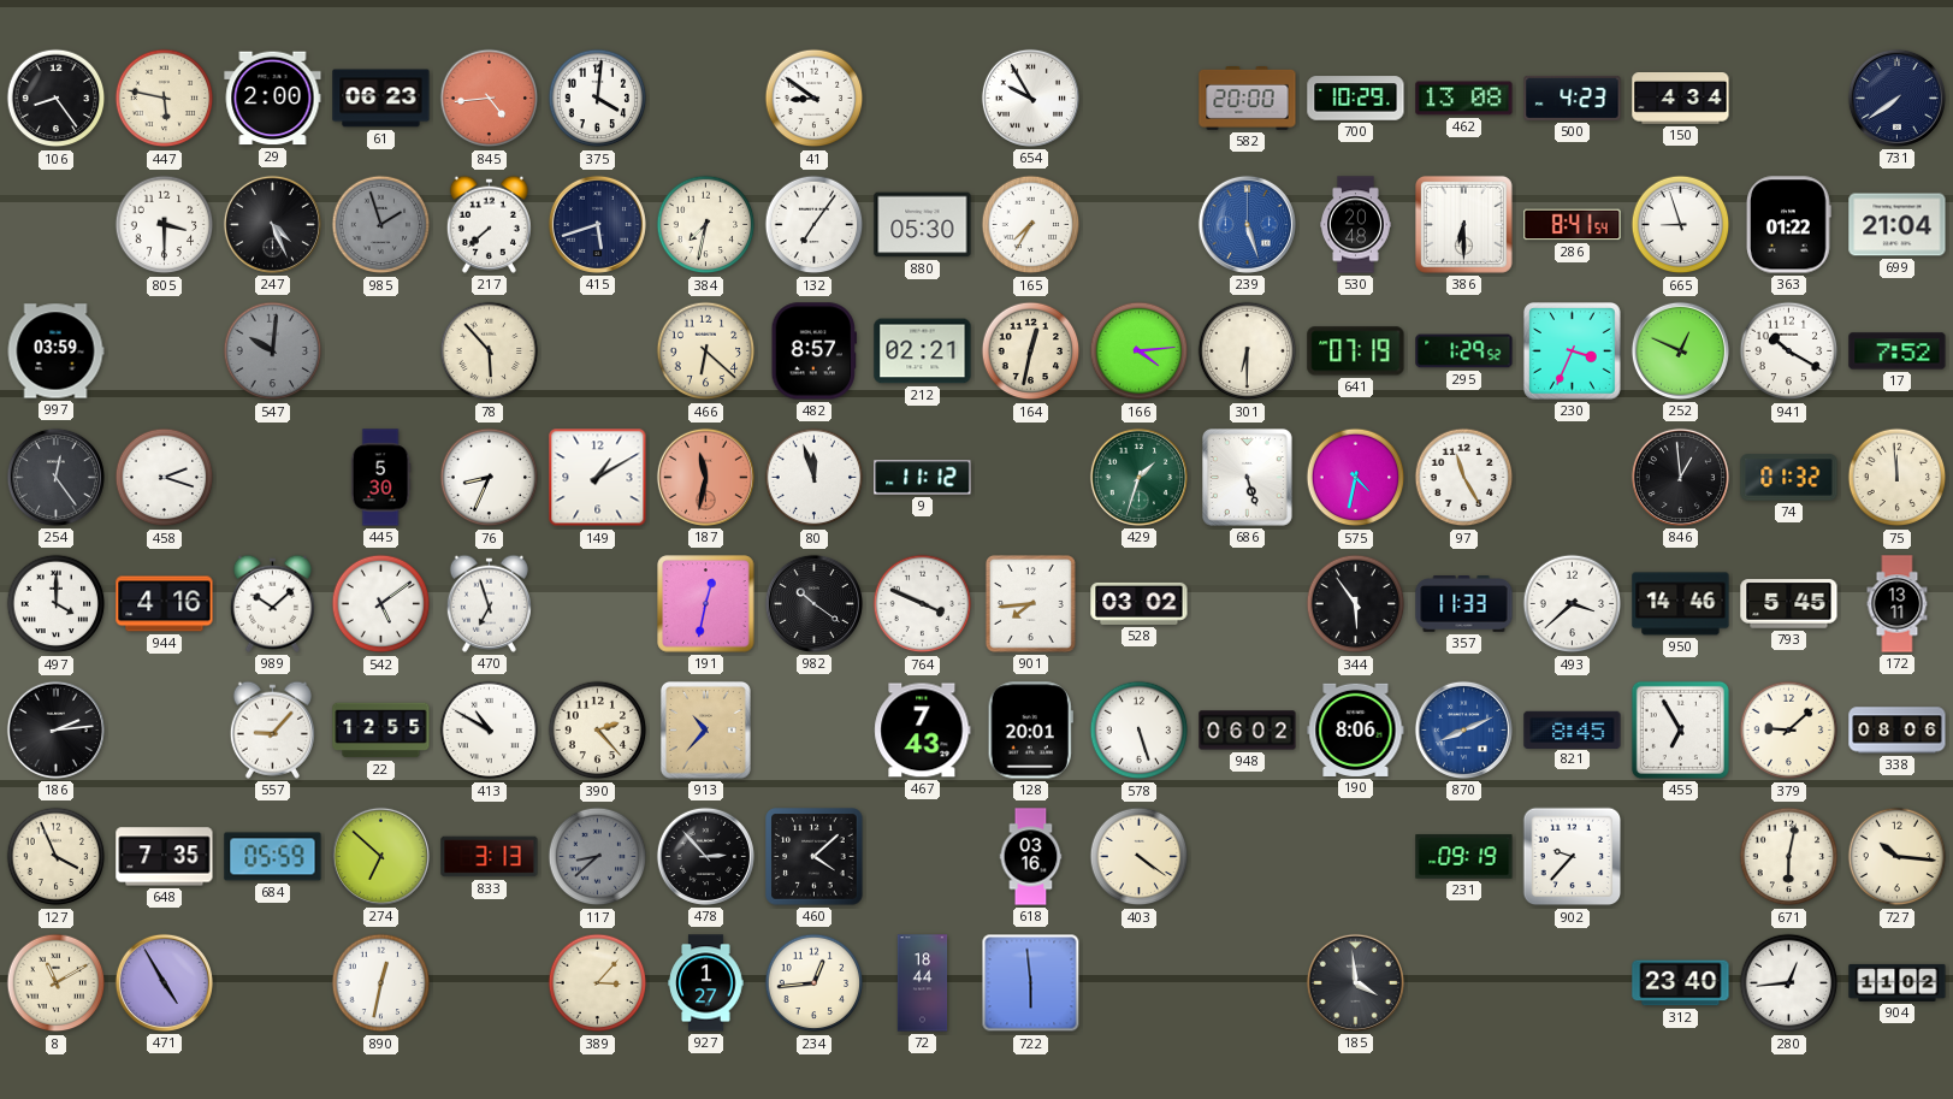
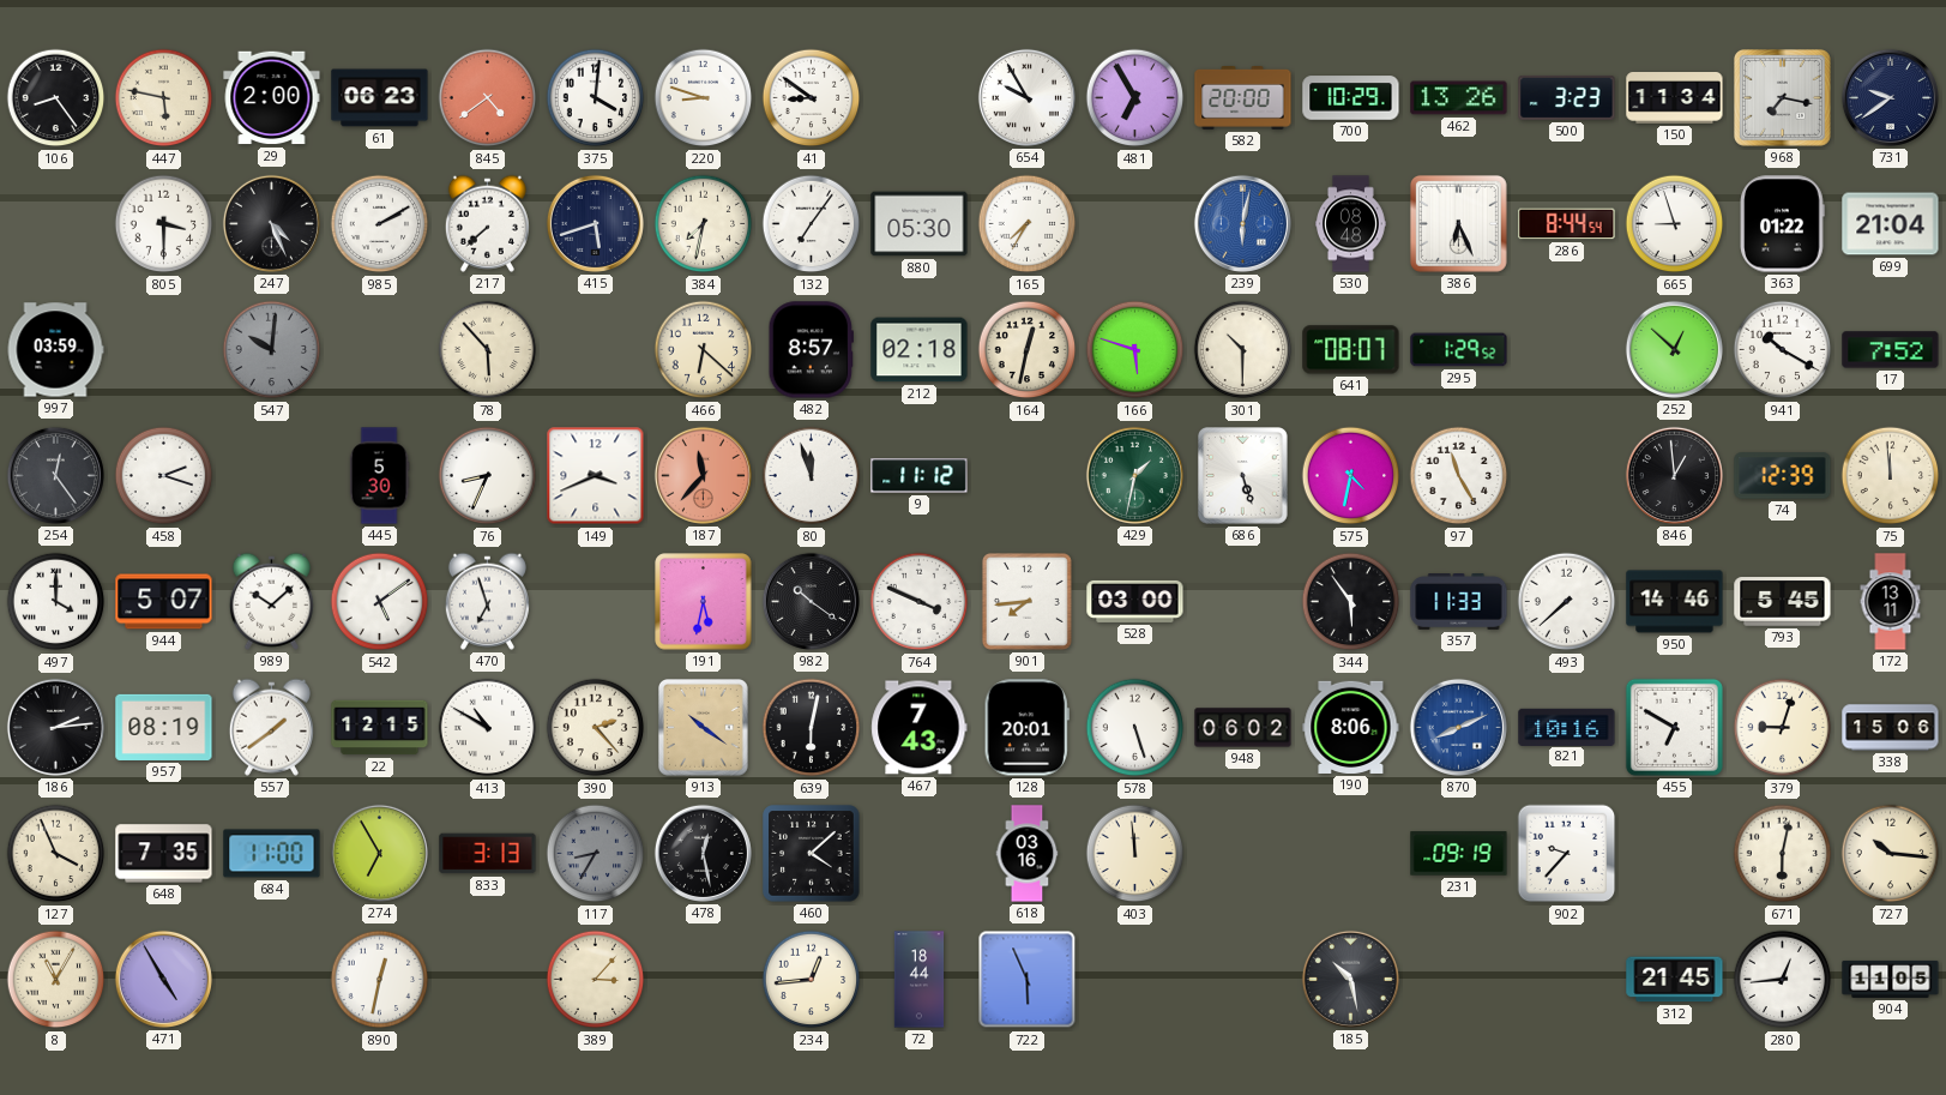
845: 4:44 -> 4:39 (488, 98)
220: none -> 8:48 (704, 98)
481: none -> 6:55 (1135, 98)
462: 13:08 -> 13:26 (1459, 98)
500: 4:23 -> 3:23 (1567, 97)
150: 4:34 -> 11:34 (1675, 98)
968: none -> 7:17 (1782, 97)
731: 7:39 -> 9:39 (1890, 97)
985: 1:57 -> 2:10 (380, 224)
985 dial: grey -> white (380, 224)
239: 5:27 -> 6:02 (1242, 223)
530: 20:48 -> 08:48 (1351, 224)
386: 6:30 -> 6:26 (1458, 223)
286: 8:41 -> 8:44 (1567, 224)
212: 02:21 -> 02:18 (920, 350)
166: 4:14 -> 5:48 (1135, 350)
301: 6:30 -> 10:30 (1243, 350)
641: 07:19 -> 08:07 (1351, 350)
230: 3:34 -> none (1572, 350)
252: 12:49 -> 12:52 (1674, 349)
149: 1:10 -> 3:41 (596, 476)
187: 11:32 -> 11:37 (703, 475)
429: 1:33 -> 1:32 (1134, 475)
74: 01:32 -> 12:39 (1783, 476)
944: 4:16 -> 5:07 (164, 602)
191: 12:32 -> 5:32 (704, 602)
528: 03:02 -> 03:00 (1135, 601)
493: 3:38 -> 7:38 (1567, 602)
957: none -> 08:19 (164, 727)
557: 9:07 -> 1:39 (271, 727)
22: 12:55 -> 12:15 (380, 728)
913: 10:37 -> 10:21 (704, 728)
639: none -> 6:02 (812, 728)
821: 8:45 -> 10:16 (1567, 727)
455: 6:55 -> 6:50 (1674, 727)
379: 9:08 -> 9:03 (1783, 728)
338: 08:06 -> 15:06 (1891, 728)
684: 05:59 -> 11:00 (272, 854)
274: 6:52 -> 6:55 (379, 853)
117: 8:38 -> 8:35 (596, 854)
478: 2:53 -> 12:28 (703, 853)
403: 4:21 -> 11:59 (1135, 854)
8: 11:10 -> 11:05 (56, 980)
927: 1:27 -> none (706, 983)
722: 5:59 -> 5:56 (1028, 980)
185: 3:59 -> 10:28 (1350, 979)
312: 23:40 -> 21:45 (1675, 980)
904: 11:02 -> 11:05 (1891, 979)
